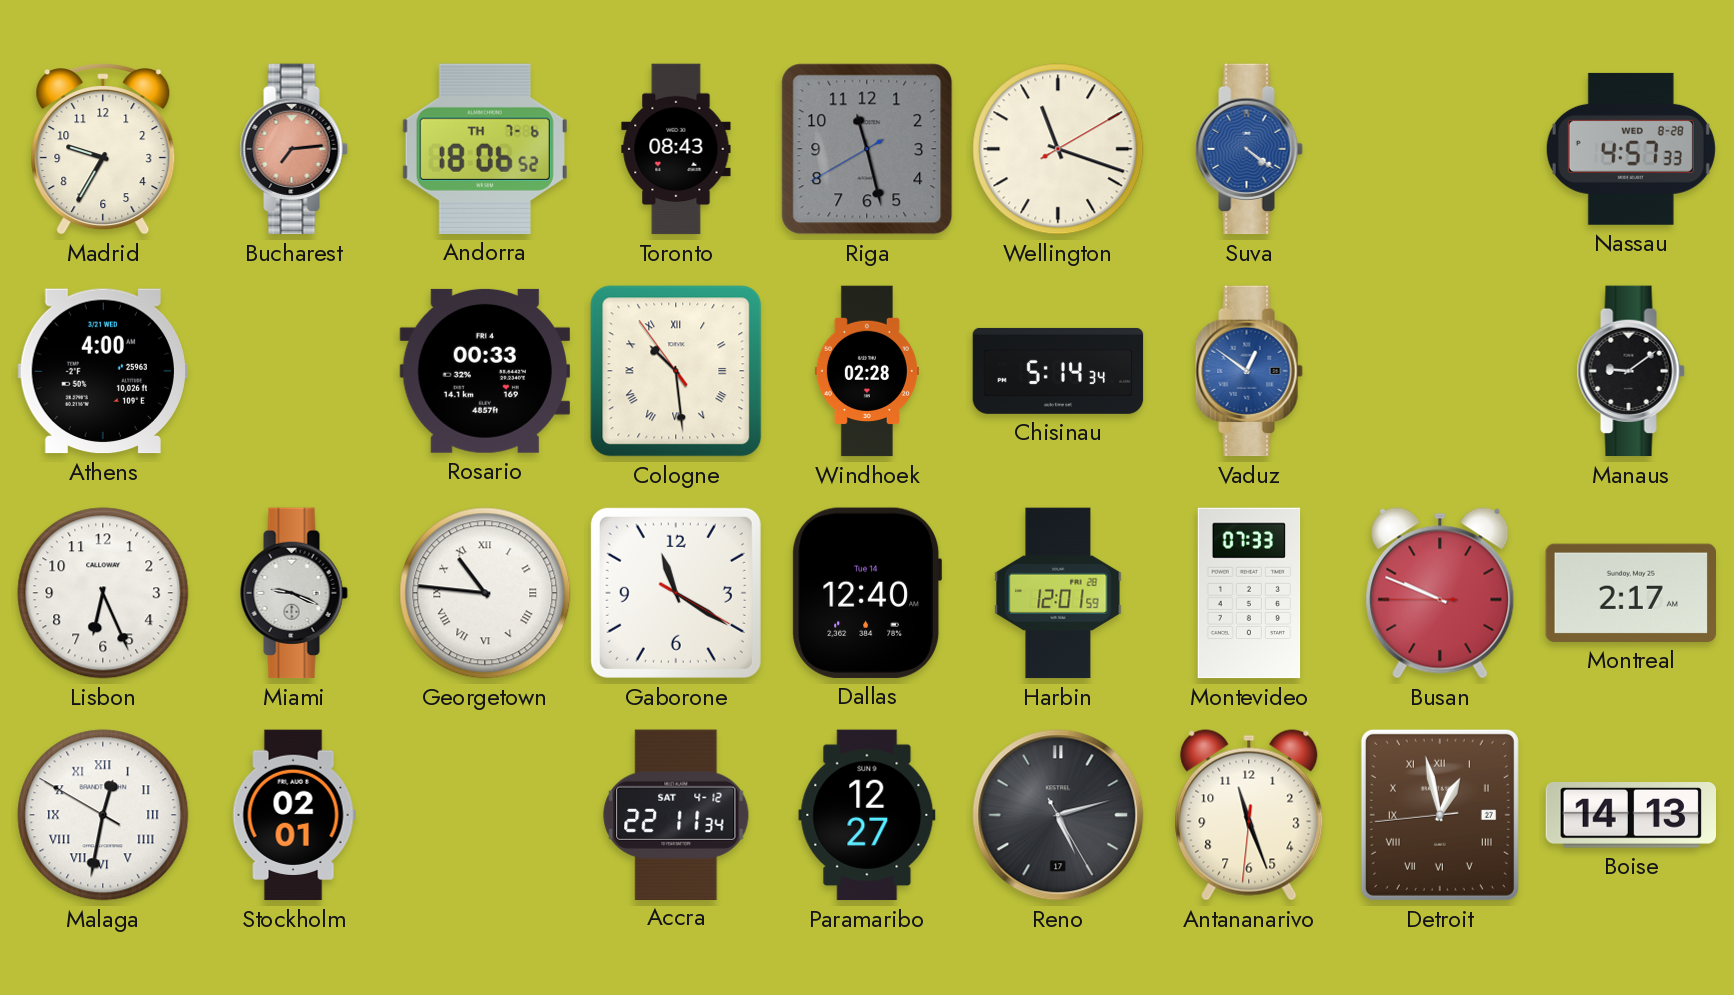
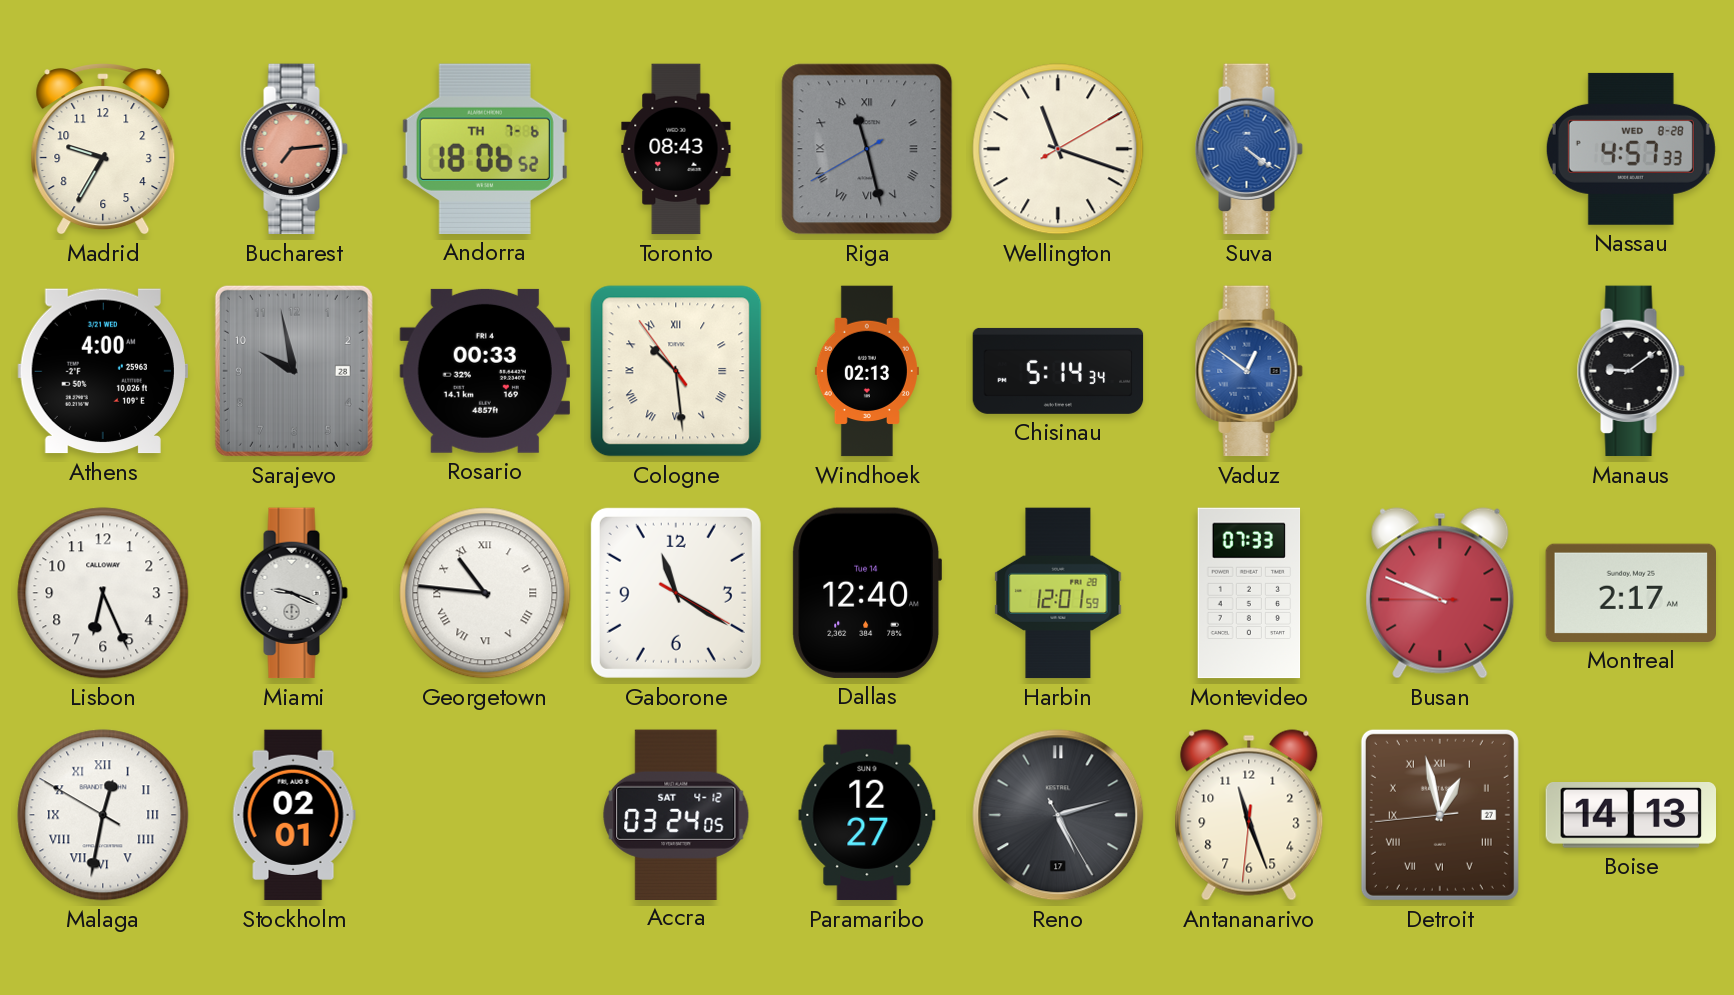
Riga numerals: Arabic -> Roman (867, 149)
Sarajevo: none -> 9:58 (294, 371)
Windhoek: 02:28 -> 02:13 (867, 371)
Accra: 22:11 -> 03:24 (676, 814)
